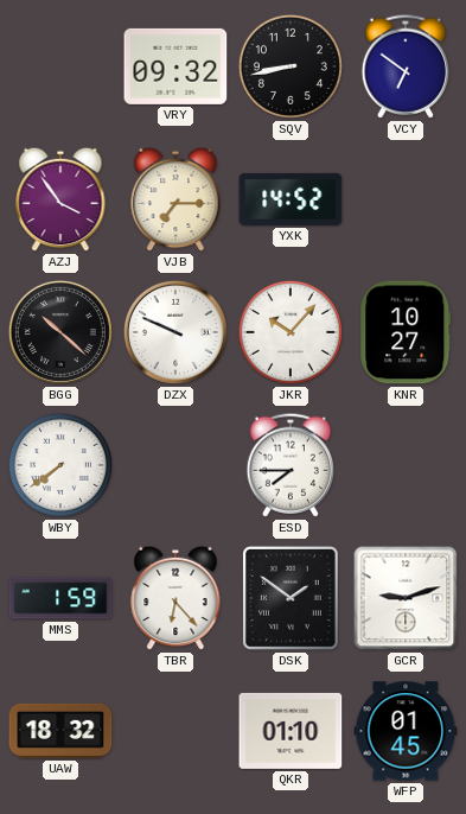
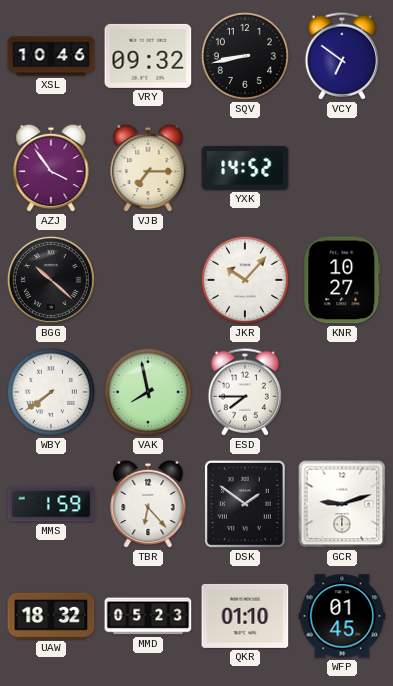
XSL: none -> 10:46 (51, 56)
DZX: 9:49 -> none (175, 332)
VAK: none -> 7:58 (148, 392)
MMD: none -> 05:23 (148, 616)
